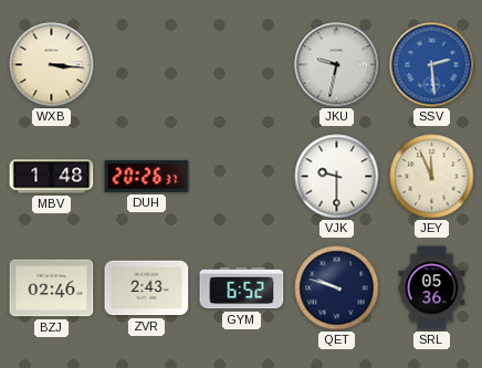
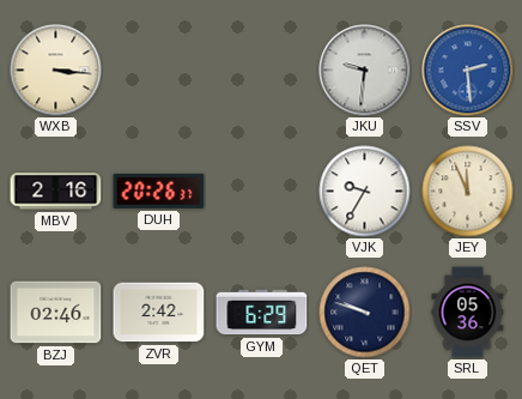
JKU: 9:32 -> 9:31 (365, 71)
MBV: 1:48 -> 2:16 (56, 192)
VJK: 9:30 -> 9:35 (365, 192)
ZVR: 2:43 -> 2:42 (159, 313)
GYM: 6:52 -> 6:29 (262, 313)
